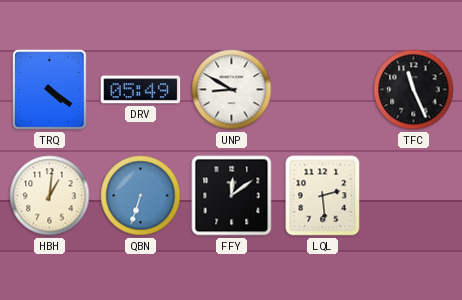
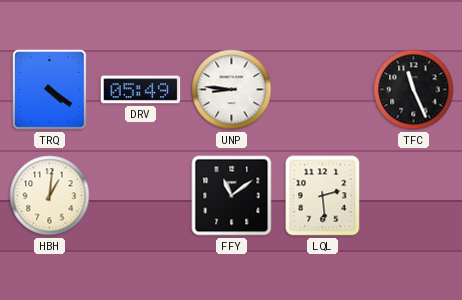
UNP: 8:50 -> 8:46 (232, 90)
QBN: 6:33 -> none (141, 196)
FFY: 12:09 -> 11:09 (232, 196)
